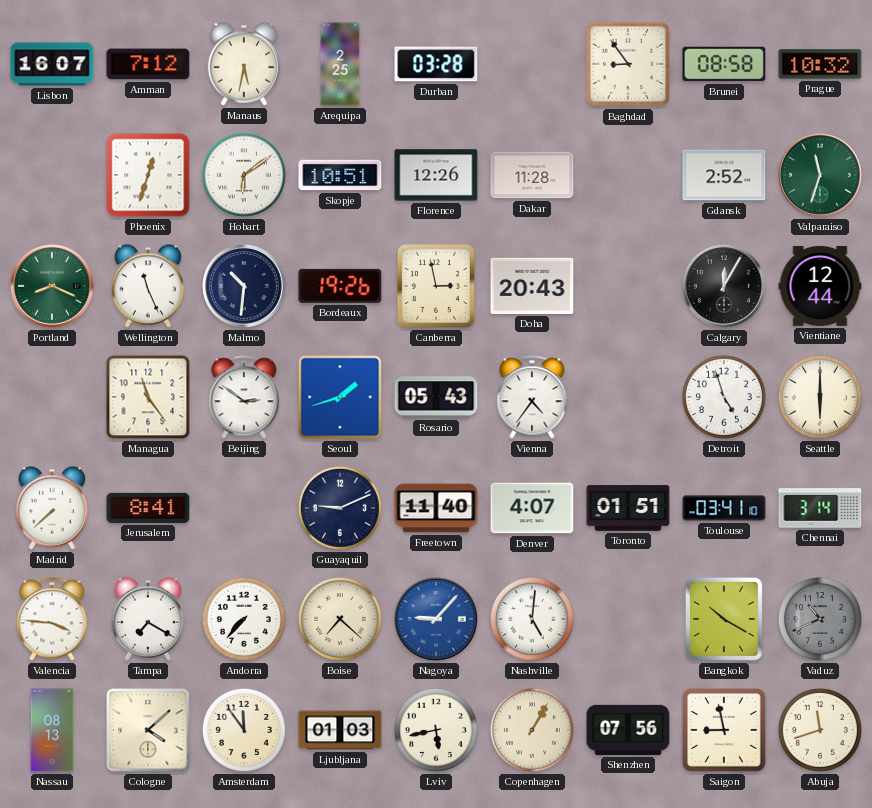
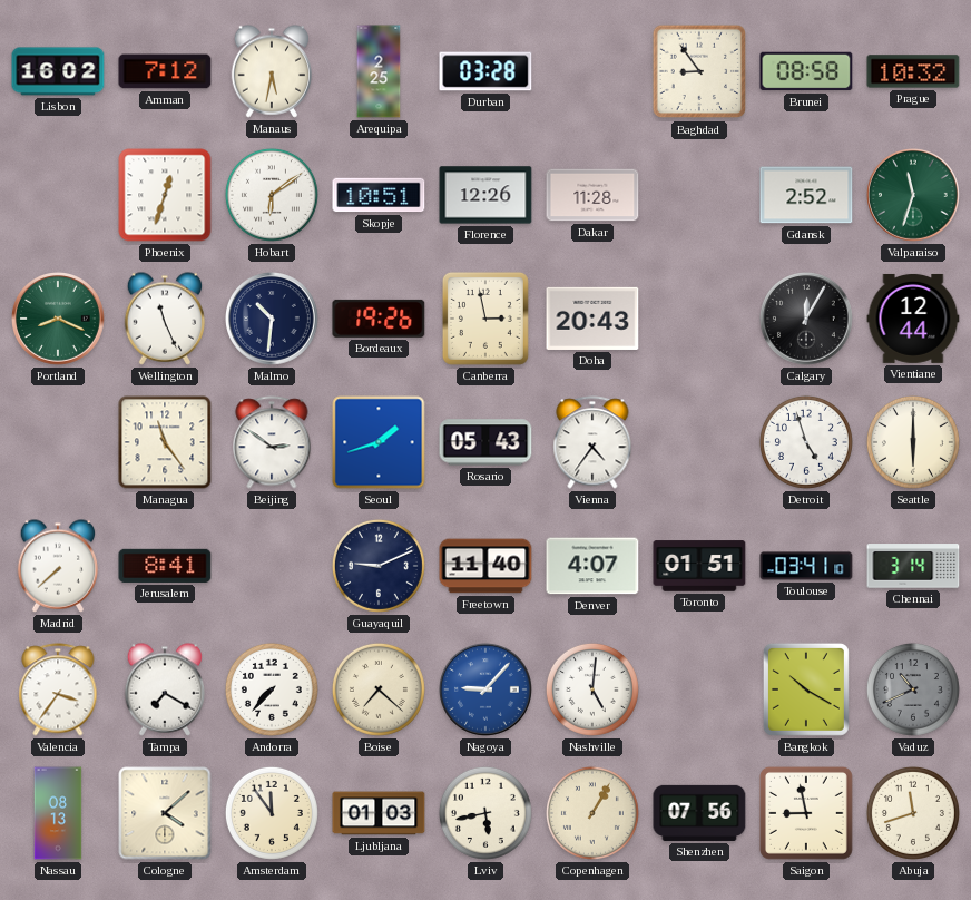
Lisbon: 16:07 -> 16:02 (58, 71)
Valencia: 3:46 -> 3:36 (58, 689)
